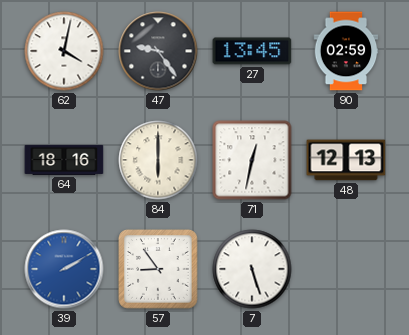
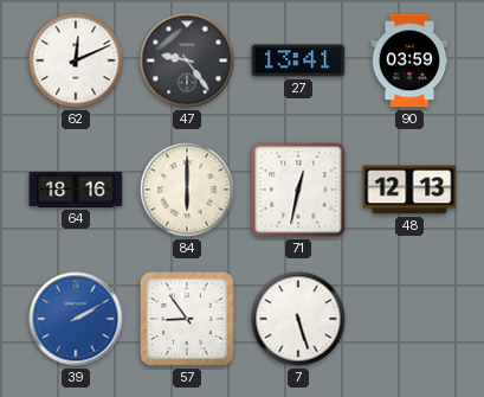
62: 4:02 -> 12:11 (76, 60)
27: 13:45 -> 13:41 (298, 60)
90: 02:59 -> 03:59 (409, 60)
